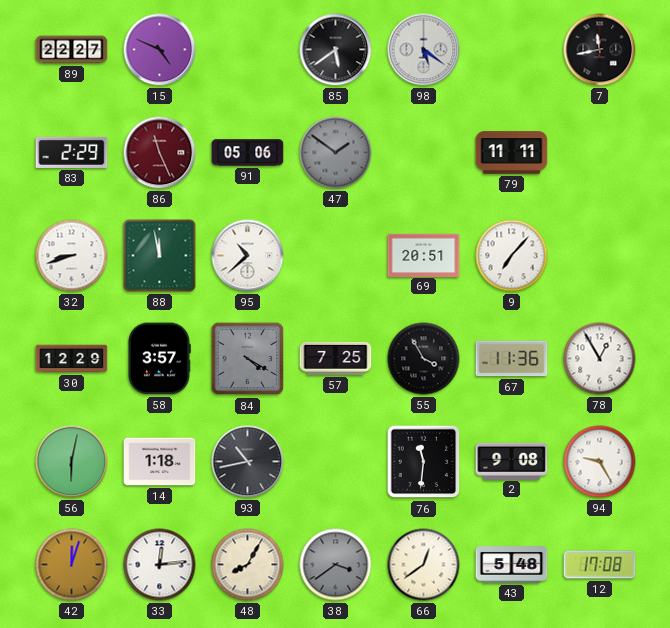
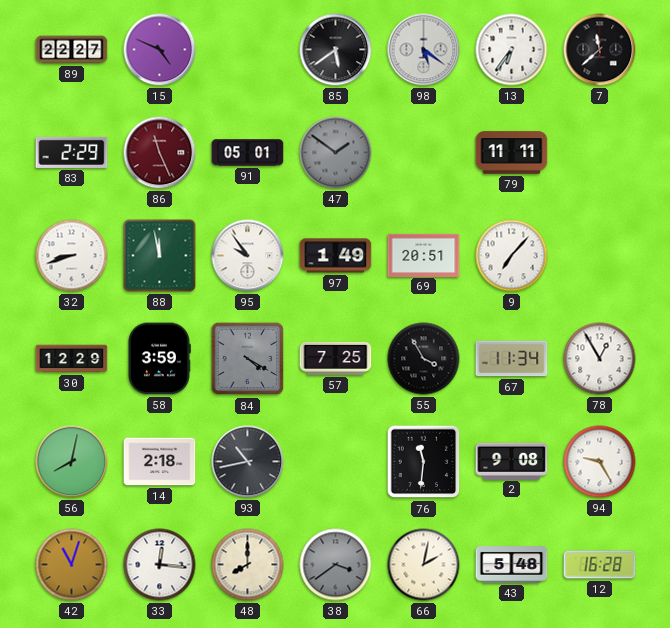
13: none -> 6:36 (512, 50)
7: 11:43 -> 11:38 (600, 50)
91: 05:06 -> 05:01 (248, 153)
95: 10:38 -> 9:54 (248, 256)
97: none -> 1:49 (336, 256)
58: 3:57 -> 3:59 (160, 359)
67: 11:36 -> 11:34 (512, 359)
56: 6:02 -> 8:02 (72, 462)
14: 1:18 -> 2:18 (160, 462)
42: 12:03 -> 11:03 (72, 565)
33: 12:14 -> 12:16 (160, 565)
48: 8:05 -> 8:00 (248, 565)
66: 12:39 -> 2:02 (424, 565)
12: 17:08 -> 16:28 (600, 565)
